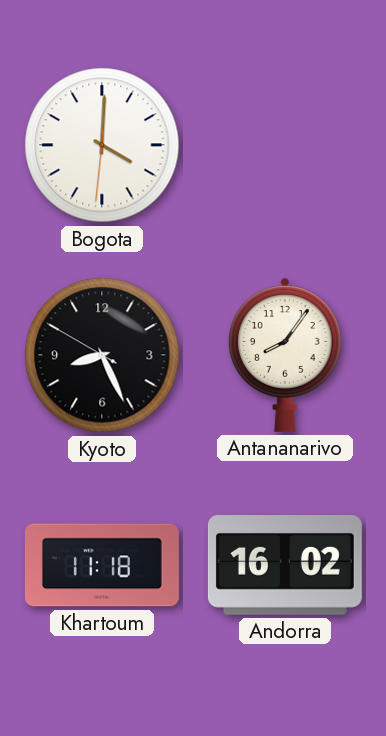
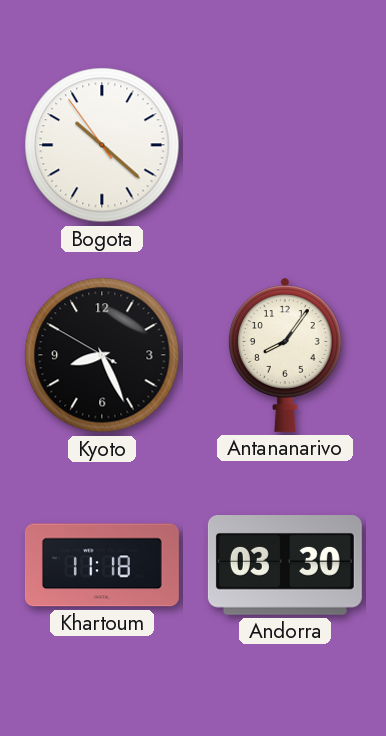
Bogota: 4:00 -> 10:21 (102, 145)
Andorra: 16:02 -> 03:30 (285, 566)
